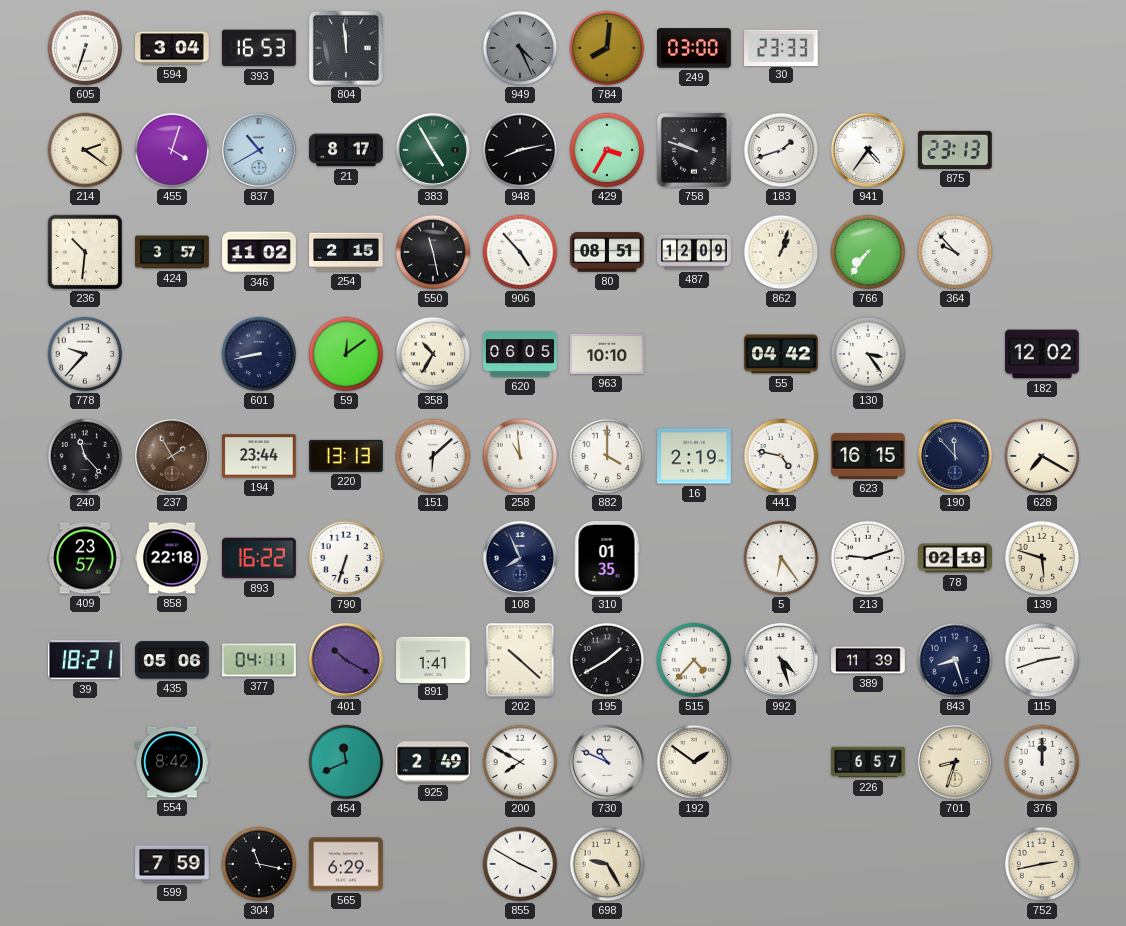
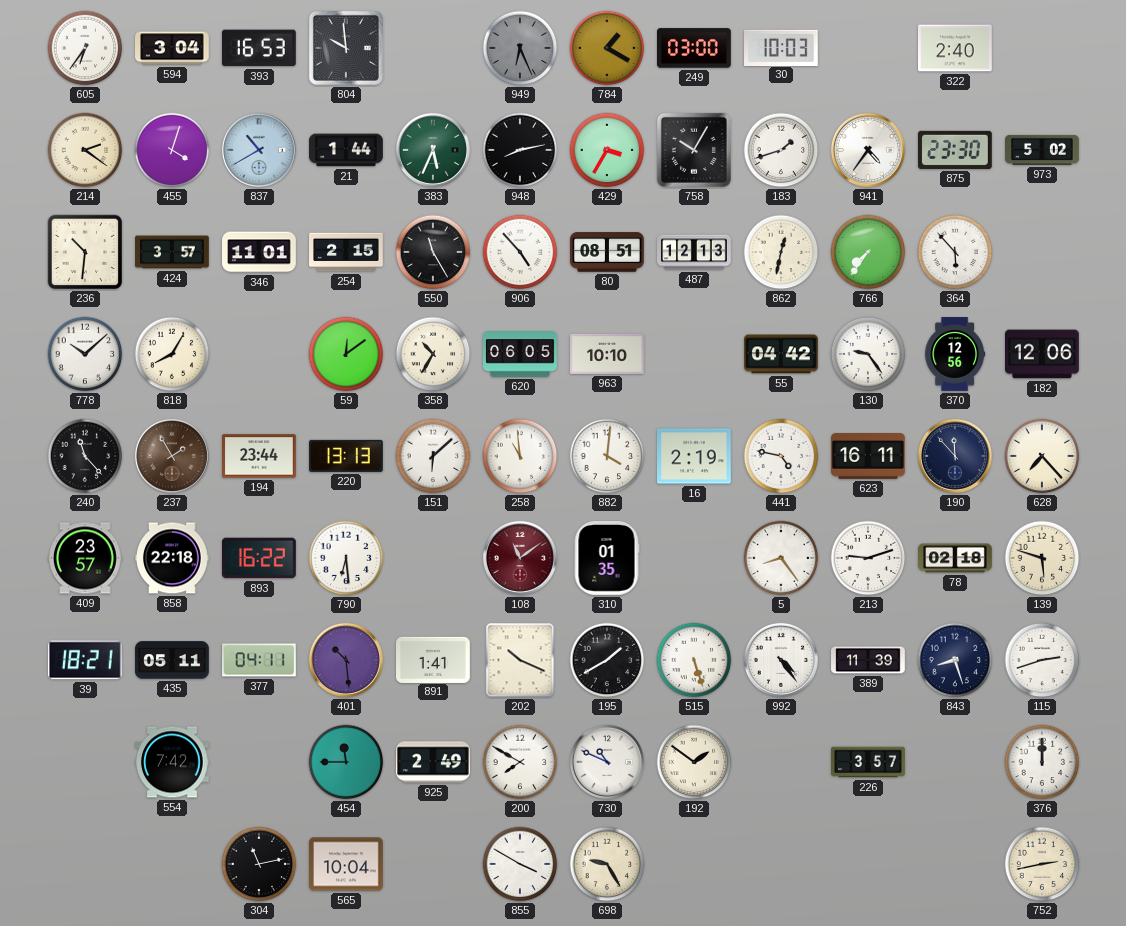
605: 6:33 -> 6:36 (85, 48)
804: 11:59 -> 9:59 (346, 48)
949: 4:26 -> 6:26 (520, 48)
784: 8:01 -> 1:20 (607, 48)
30: 23:33 -> 10:03 (782, 47)
322: none -> 2:40 (956, 48)
21: 8:17 -> 1:44 (347, 150)
383: 4:55 -> 5:34 (433, 150)
758: 9:48 -> 10:05 (694, 150)
875: 23:13 -> 23:30 (956, 150)
973: none -> 5:02 (1042, 150)
346: 11:02 -> 11:01 (259, 252)
550: 11:28 -> 11:25 (433, 252)
487: 12:09 -> 12:13 (694, 252)
862: 1:03 -> 12:32 (781, 252)
364: 9:53 -> 5:53 (955, 252)
778: 9:37 -> 10:08 (85, 354)
818: none -> 8:05 (172, 354)
601: 8:43 -> none (259, 354)
130: 3:24 -> 9:24 (868, 354)
370: none -> 12:56 (955, 354)
182: 12:02 -> 12:06 (1042, 354)
882: 4:00 -> 4:01 (607, 456)
623: 16:15 -> 16:11 (868, 456)
628: 7:20 -> 7:23 (1042, 456)
790: 6:33 -> 6:29 (346, 558)
108: 7:56 -> 11:09 (520, 558)
108 dial: navy -> burgundy (520, 558)
5: 6:24 -> 8:24 (781, 558)
435: 05:06 -> 05:11 (172, 660)
401: 10:20 -> 10:29 (346, 660)
202: 10:22 -> 10:19 (520, 660)
515: 4:37 -> 5:27 (694, 660)
992: 4:27 -> 4:24 (781, 660)
554: 8:42 -> 7:42 (172, 762)
454: 11:41 -> 11:45 (346, 762)
226: 6:57 -> 3:57 (868, 762)
701: 8:33 -> none (955, 762)
599: 7:59 -> none (172, 864)
304: 11:17 -> 11:13 (259, 864)
565: 6:29 -> 10:04 (347, 864)
